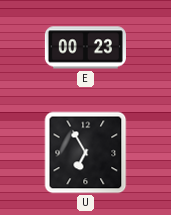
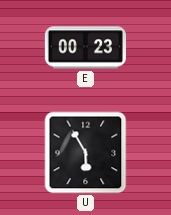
U: 6:55 -> 5:55 (86, 153)
